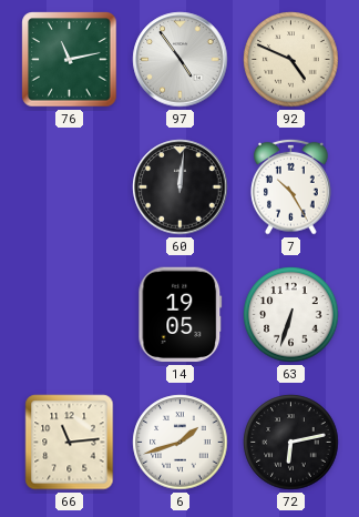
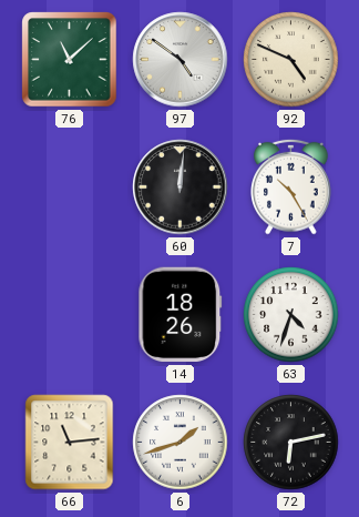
76: 11:13 -> 11:08 (70, 60)
97: 4:54 -> 4:51 (181, 60)
14: 19:05 -> 18:26 (181, 315)
63: 6:33 -> 4:33 (291, 315)
